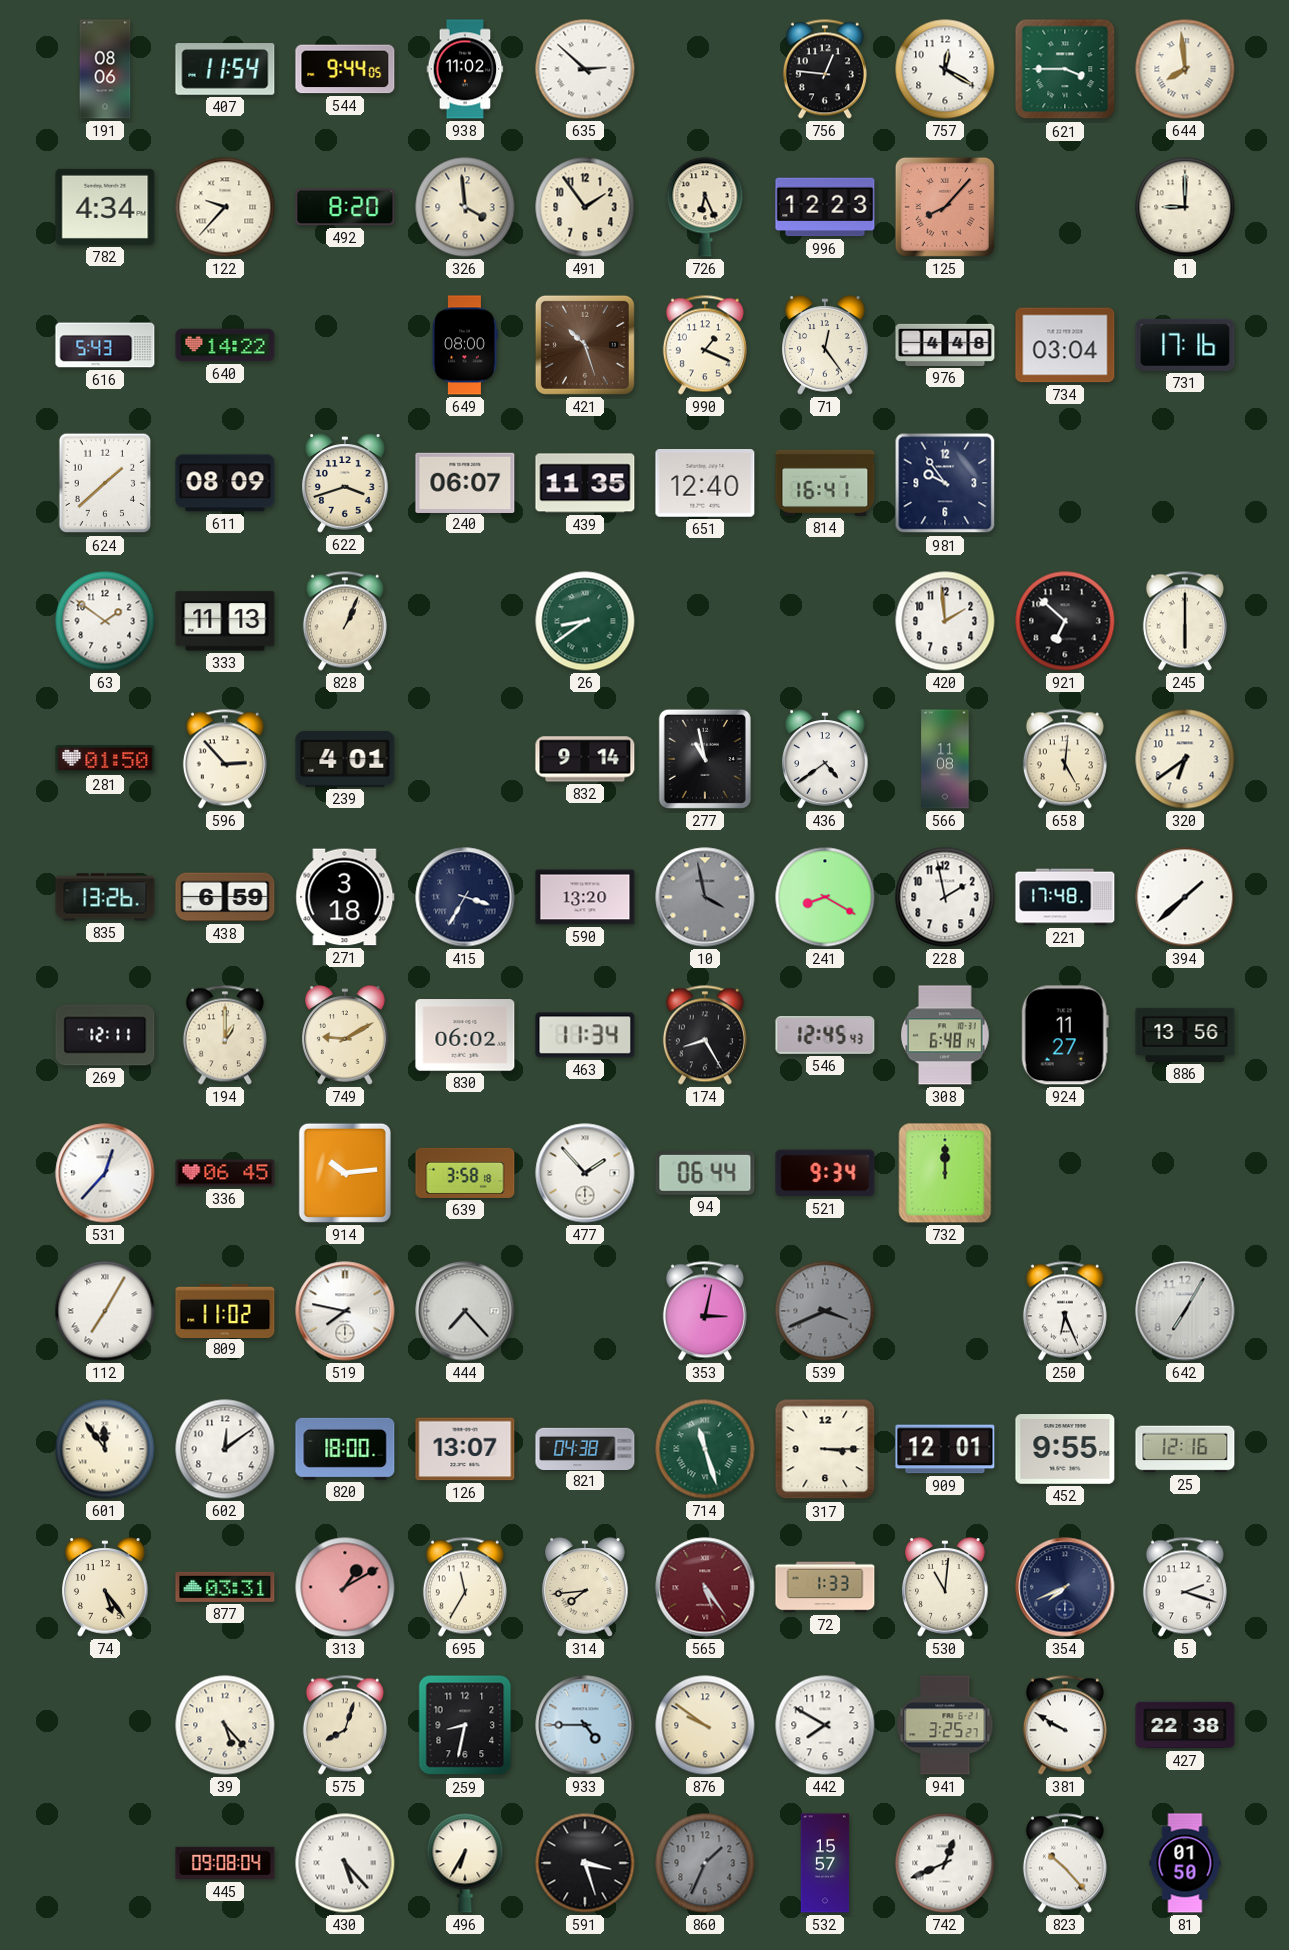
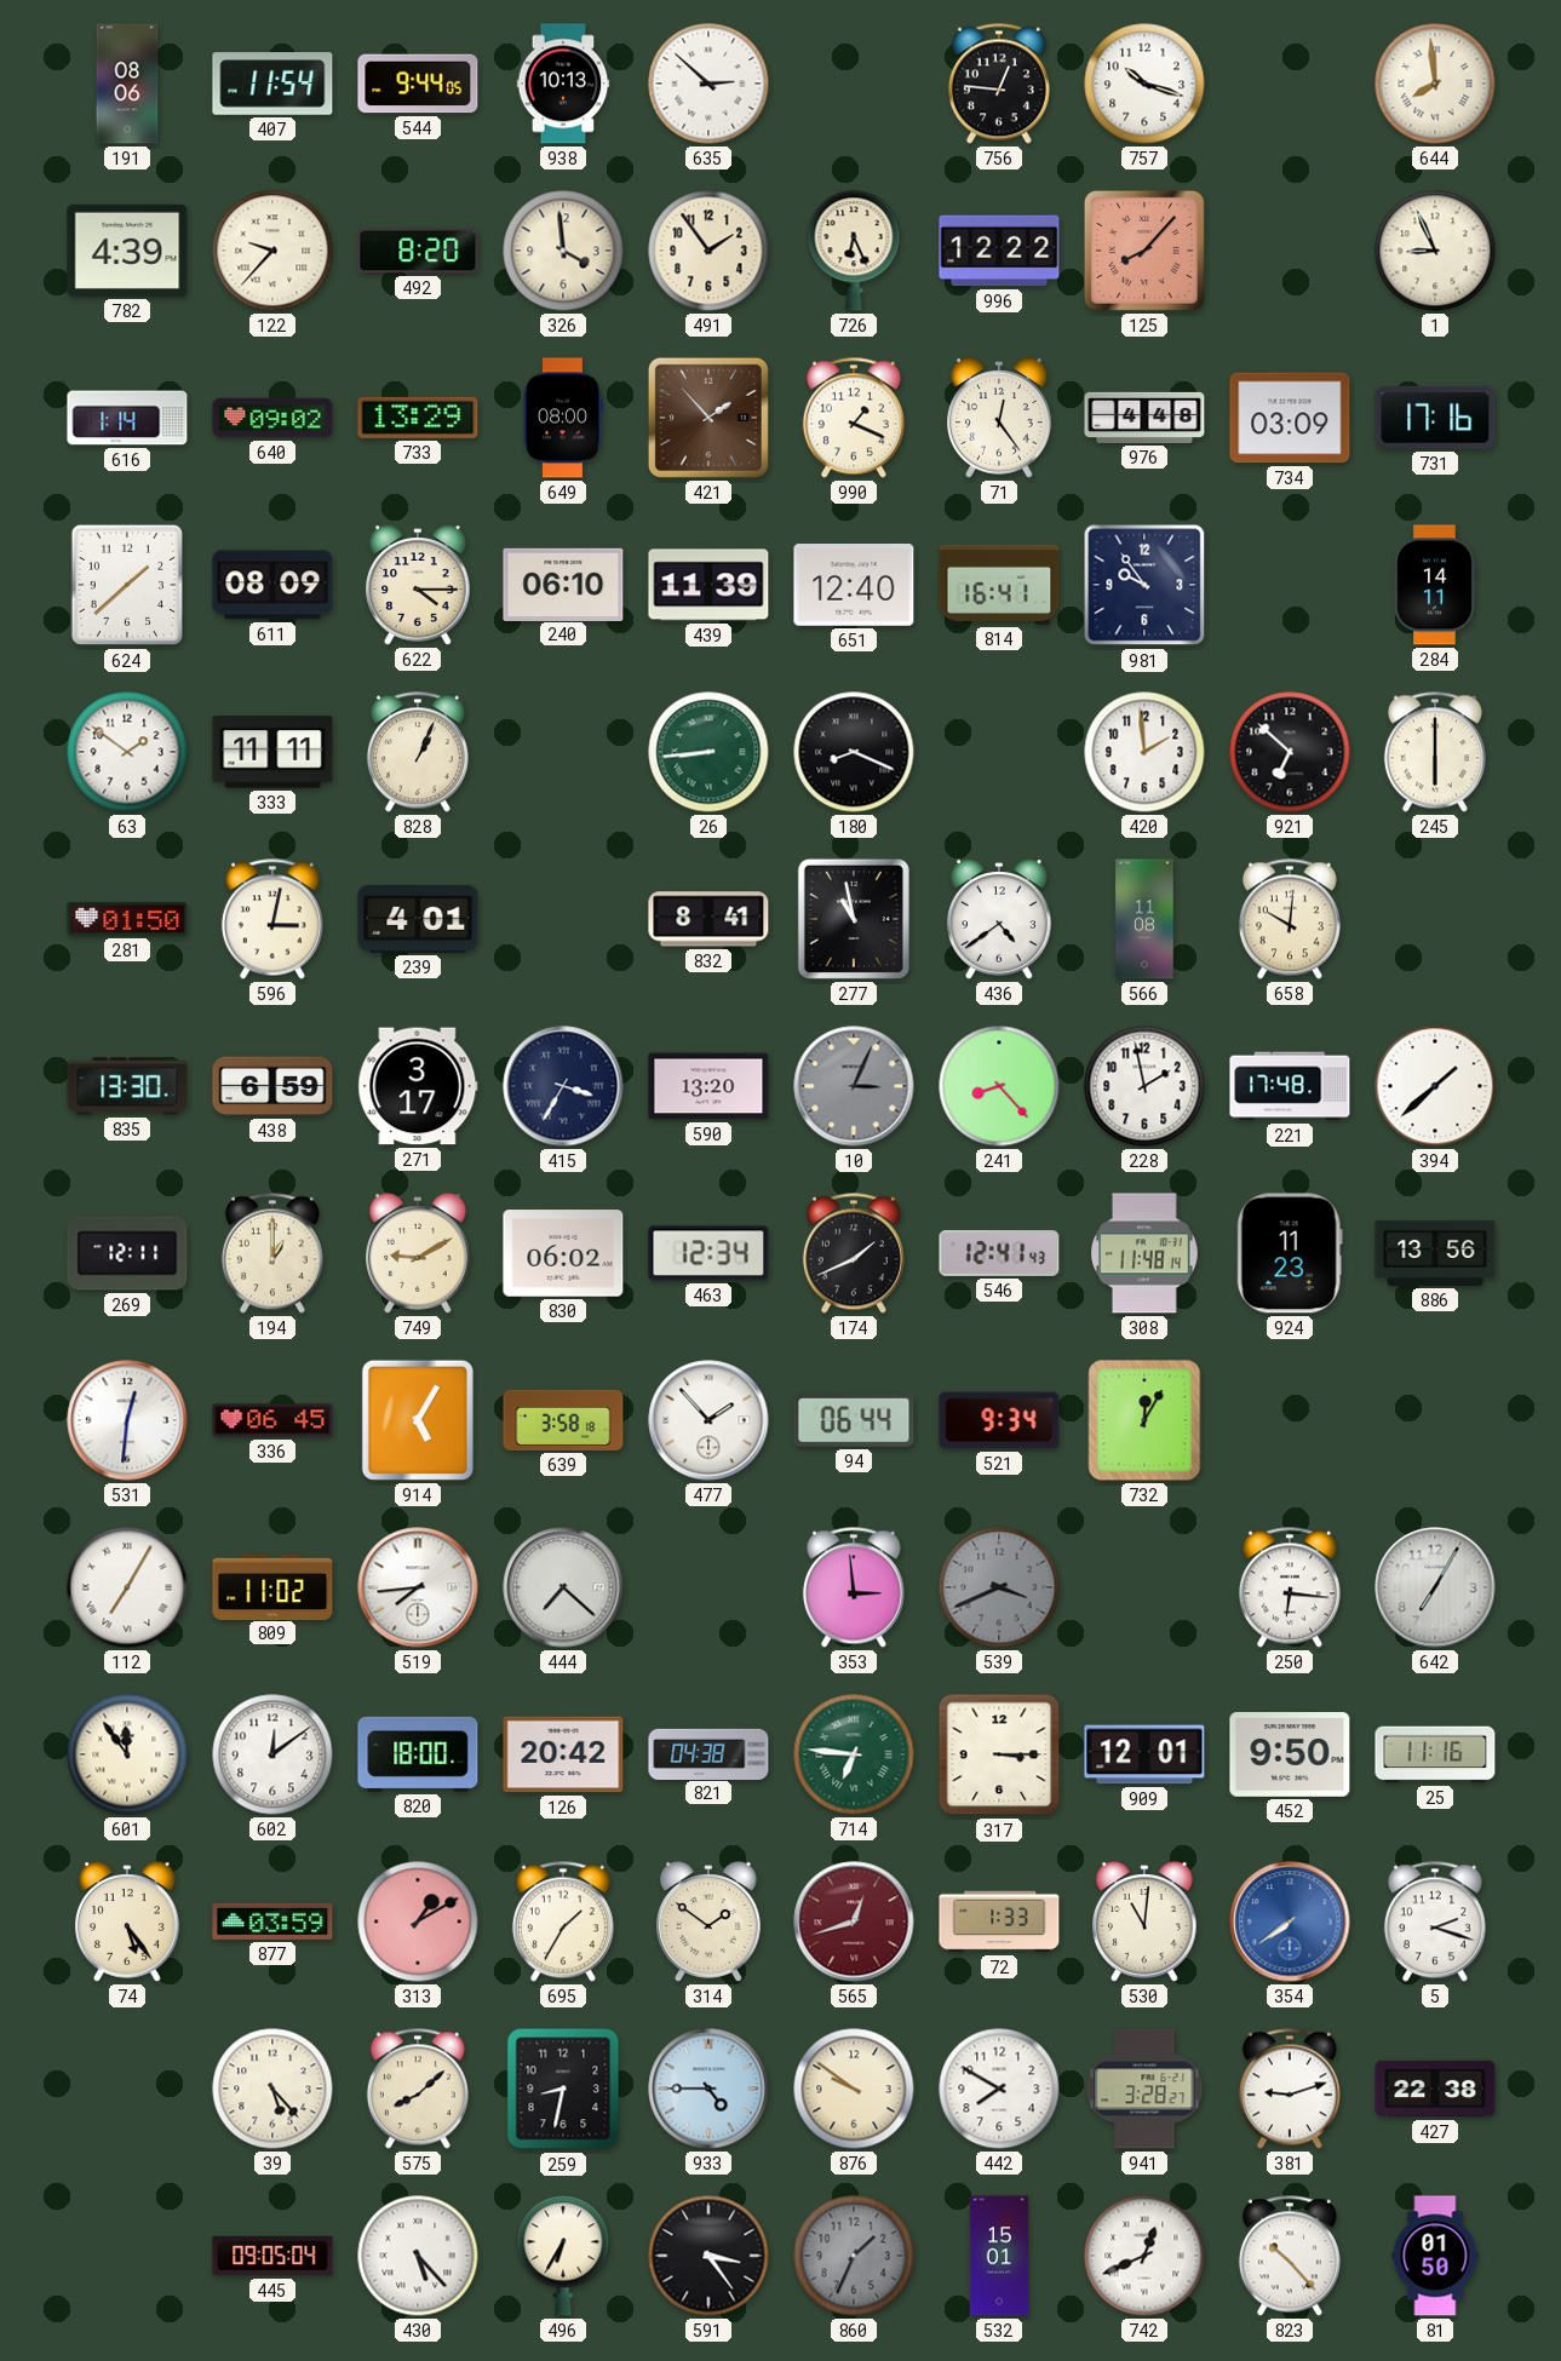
938: 11:02 -> 10:13 (563, 84)
757: 12:20 -> 10:18 (1144, 84)
621: 3:45 -> none (1065, 69)
782: 4:34 -> 4:39 (127, 251)
996: 12:23 -> 12:22 (999, 251)
1: 9:00 -> 8:56 (1435, 251)
616: 5:43 -> 1:14 (127, 418)
640: 14:22 -> 09:02 (272, 418)
733: none -> 13:29 (418, 418)
421: 10:27 -> 1:53 (708, 418)
734: 03:04 -> 03:09 (1290, 418)
622: 3:42 -> 4:15 (418, 585)
240: 06:07 -> 06:10 (563, 584)
439: 11:35 -> 11:39 (708, 585)
284: none -> 14:11 (1435, 585)
333: 11:13 -> 11:11 (272, 752)
26: 8:39 -> 8:44 (708, 752)
180: none -> 8:19 (854, 752)
596: 2:53 -> 3:02 (272, 919)
832: 9:14 -> 8:41 (708, 919)
658: 5:01 -> 10:01 (1290, 919)
320: 6:39 -> none (1185, 759)
835: 13:26 -> 13:30 (127, 1086)
271: 3:18 -> 3:17 (418, 1086)
10: 3:58 -> 3:04 (854, 1086)
241: 8:20 -> 8:23 (999, 1086)
463: 11:34 -> 12:34 (708, 1253)
174: 8:25 -> 1:41 (854, 1253)
546: 12:45 -> 12:41 (999, 1253)
308: 6:48 -> 11:48 (1146, 1253)
924: 11:27 -> 11:23 (1290, 1253)
531: 12:37 -> 12:31 (127, 1420)
914: 10:14 -> 5:05 (418, 1420)
732: 12:00 -> 12:05 (1144, 1420)
519: 7:47 -> 7:44 (418, 1587)
444: 7:23 -> 7:22 (563, 1587)
353: 3:02 -> 2:59 (854, 1587)
250: 6:26 -> 6:16 (1290, 1587)
126: 13:07 -> 20:42 (563, 1754)
714: 11:27 -> 6:46 (854, 1754)
452: 9:55 -> 9:50 (1290, 1756)
25: 12:16 -> 11:16 (1435, 1754)
877: 03:31 -> 03:59 (272, 1921)
695: 11:35 -> 1:35 (563, 1921)
314: 7:44 -> 1:51 (708, 1921)
565: 5:24 -> 12:42 (854, 1921)
354: 7:41 -> 7:39 (1290, 1921)
354 dial: navy -> blue (1290, 1921)
575: 8:03 -> 8:08 (418, 2089)
941: 3:25 -> 3:28 (1144, 2089)
381: 9:50 -> 9:12 (1290, 2089)
445: 09:08 -> 09:05 (272, 2256)
591: 3:27 -> 3:24 (708, 2256)
532: 15:57 -> 15:01 (999, 2256)
